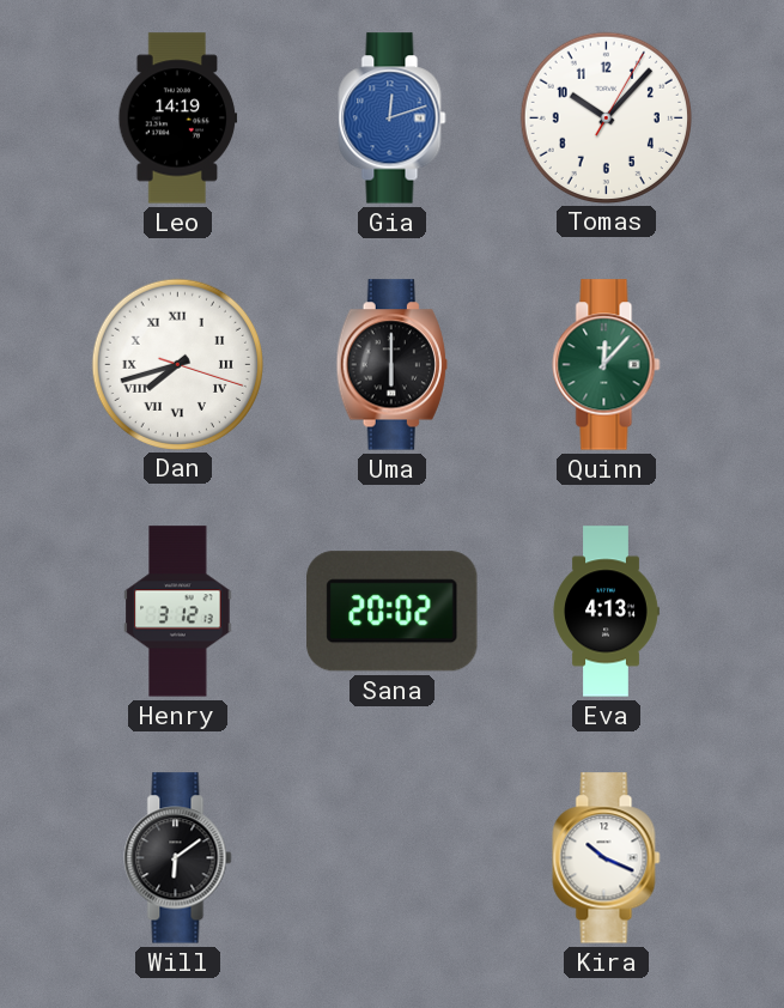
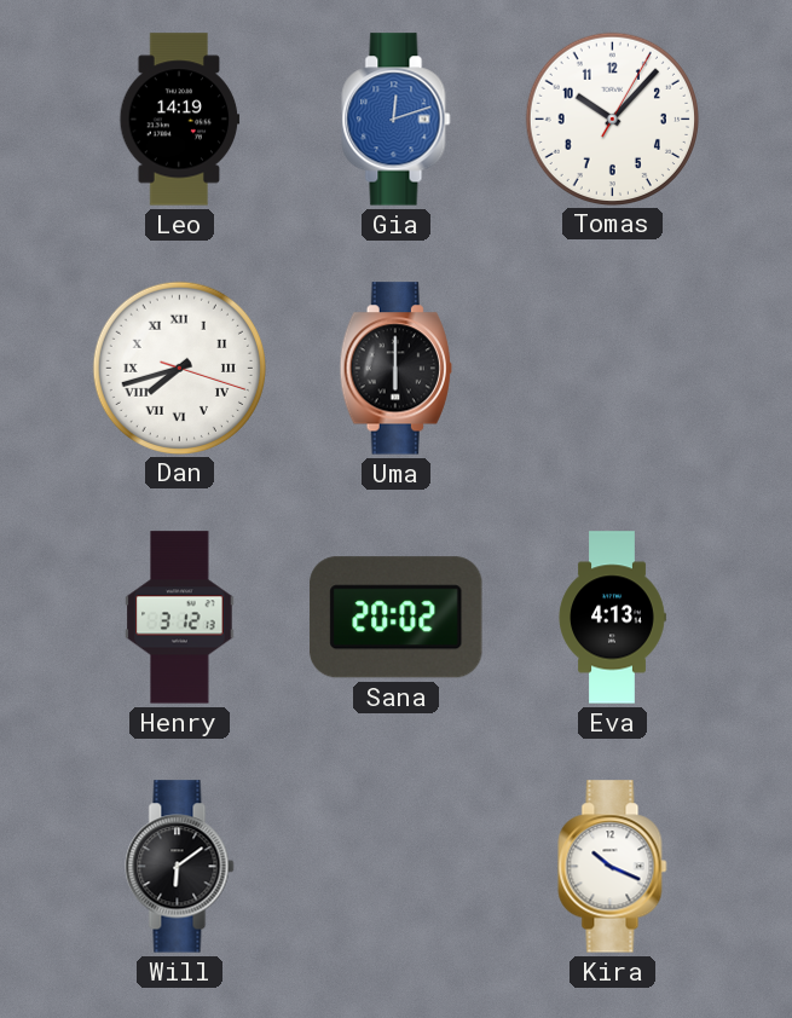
Quinn: 12:07 -> none (607, 365)
